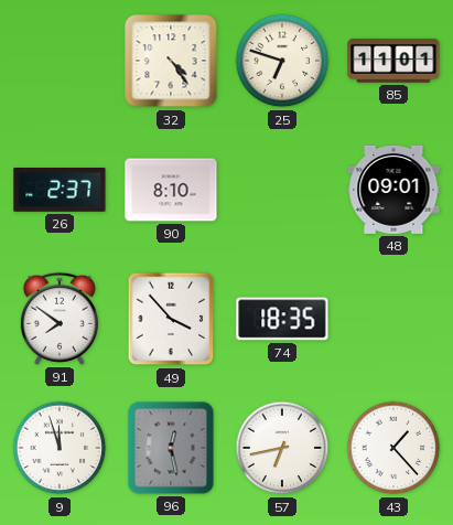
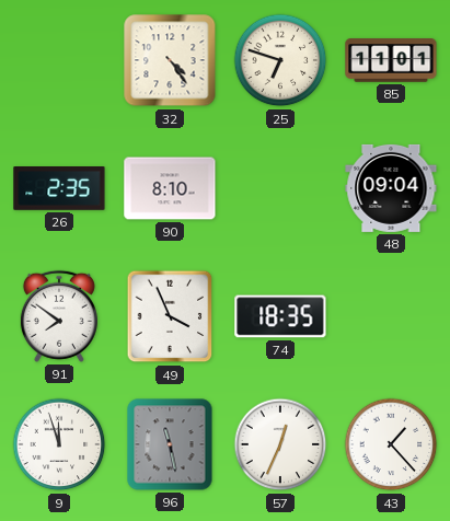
26: 2:37 -> 2:35 (59, 188)
48: 09:01 -> 09:04 (391, 188)
49: 3:53 -> 3:56 (170, 316)
96: 12:28 -> 11:28 (170, 444)
57: 6:43 -> 12:34 (280, 444)
